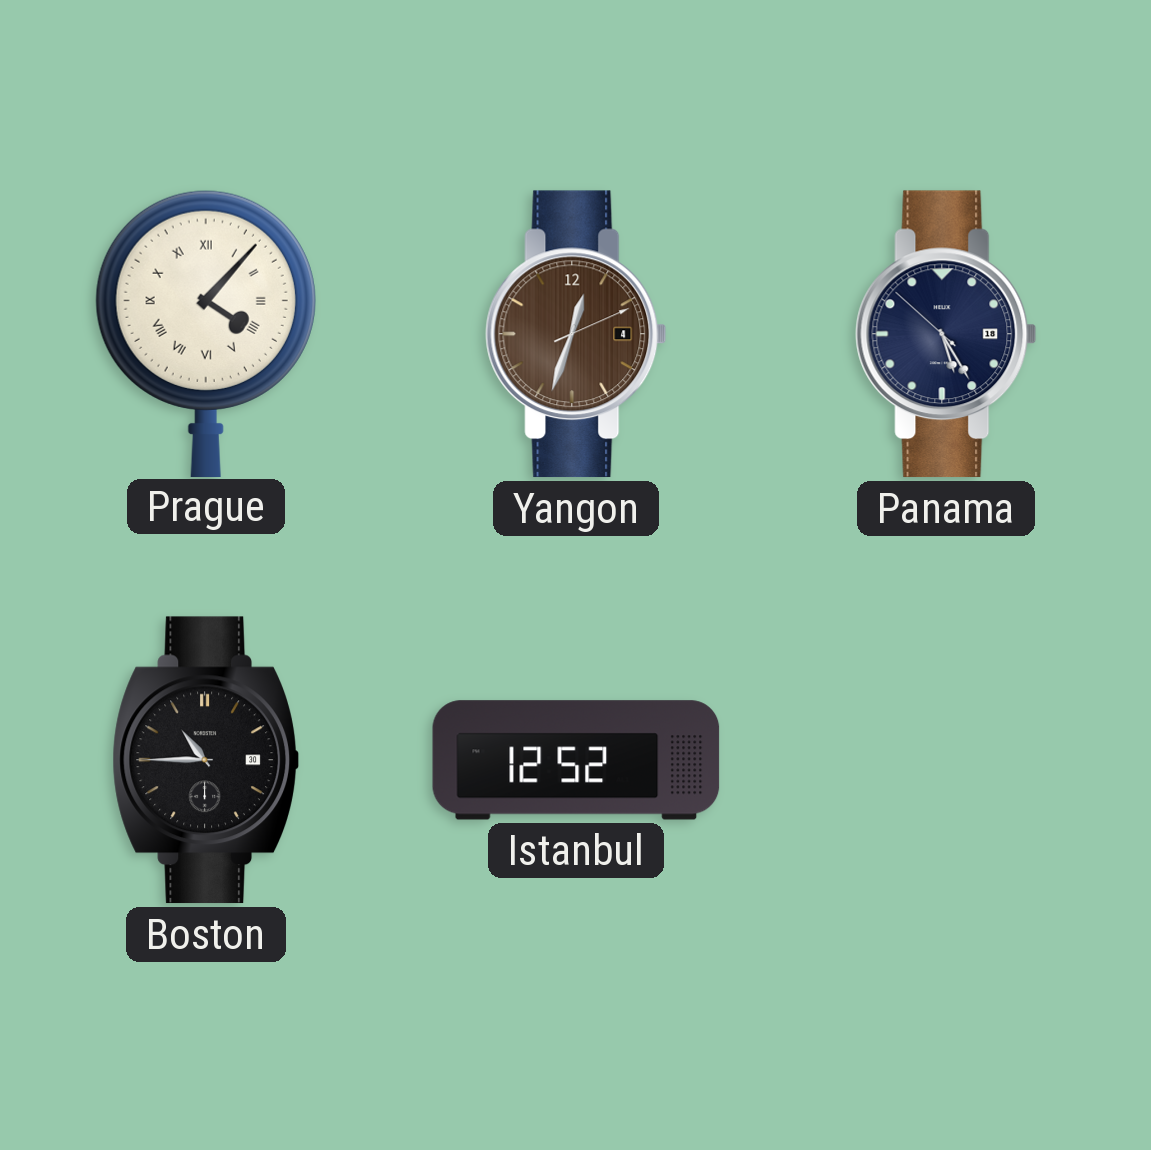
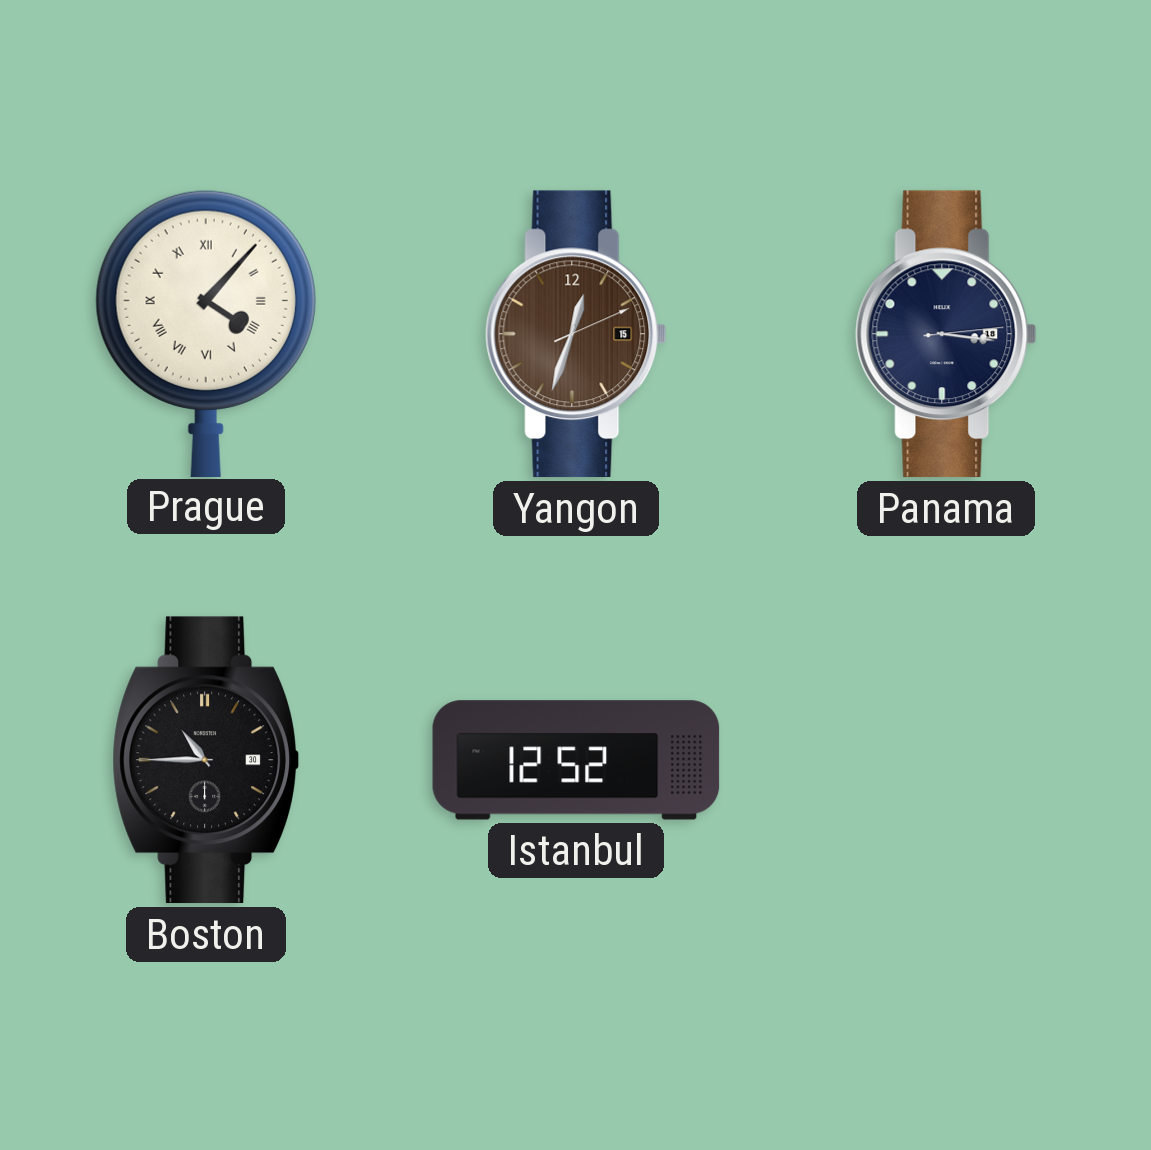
Yangon date: 4 -> 15 (576, 334)
Panama: 5:24 -> 3:16 (946, 334)
